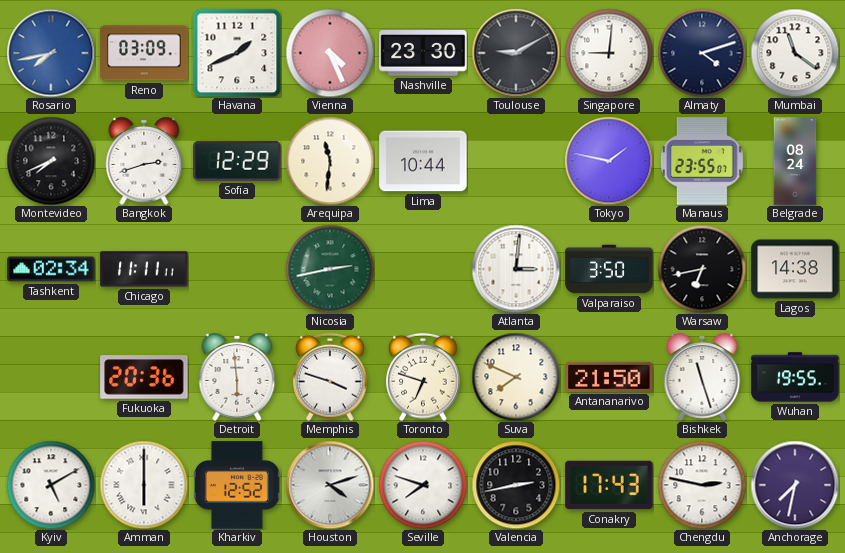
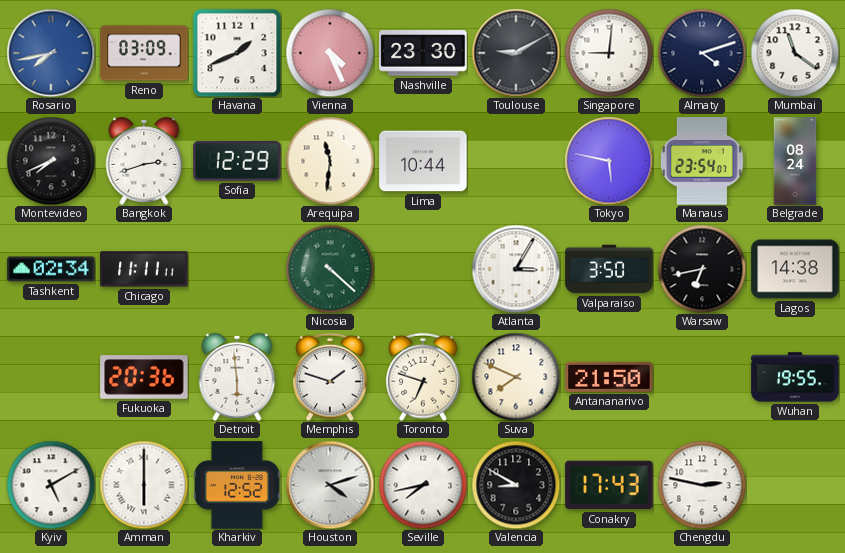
Tokyo: 1:47 -> 5:47 (609, 161)
Manaus: 23:55 -> 23:54 (702, 161)
Nicosia: 2:43 -> 4:22 (330, 269)
Atlanta: 3:01 -> 3:05 (516, 269)
Memphis: 3:48 -> 1:48 (330, 377)
Bishkek: 11:27 -> none (702, 377)
Seville: 7:48 -> 7:43 (423, 485)
Valencia: 2:43 -> 8:50 (516, 485)
Anchorage: 7:32 -> none (795, 485)
